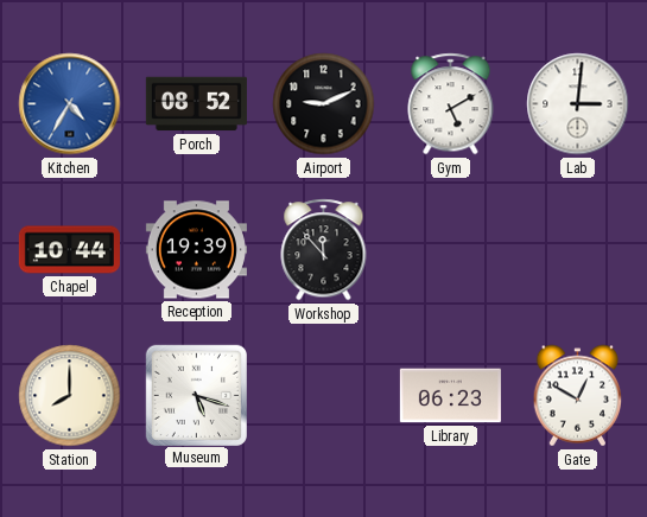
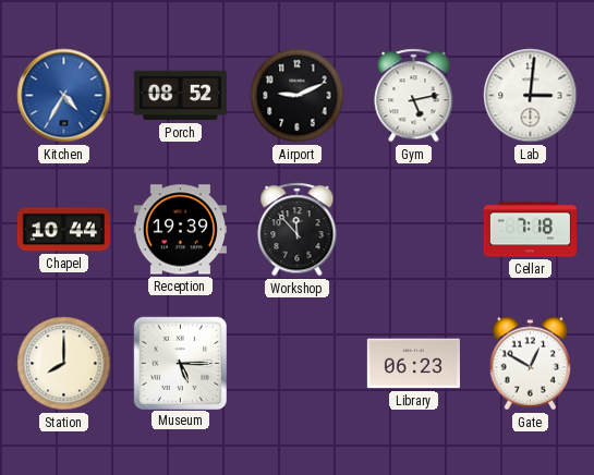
Gym: 5:10 -> 5:13 (414, 96)
Cellar: none -> 7:18 (530, 230)
Museum: 5:18 -> 5:15 (180, 363)
